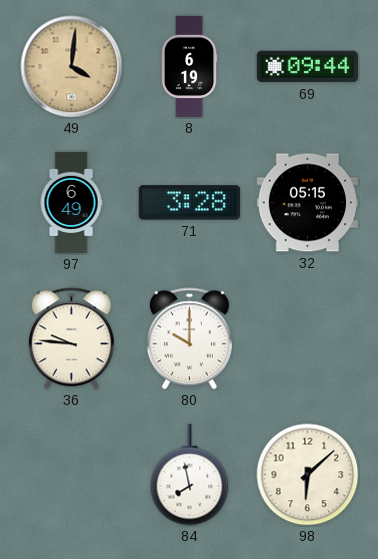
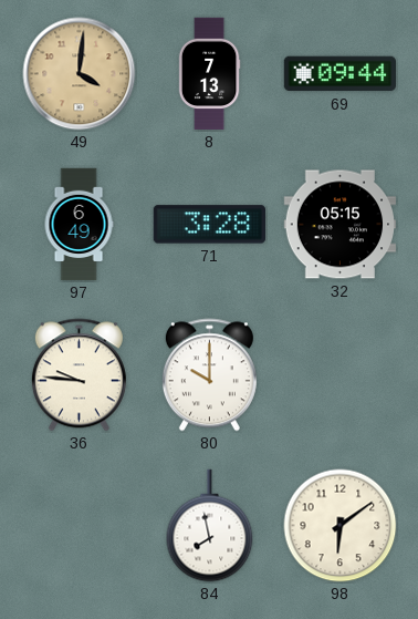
8: 6:19 -> 7:13 (209, 74)
98: 6:08 -> 6:09 (341, 526)
